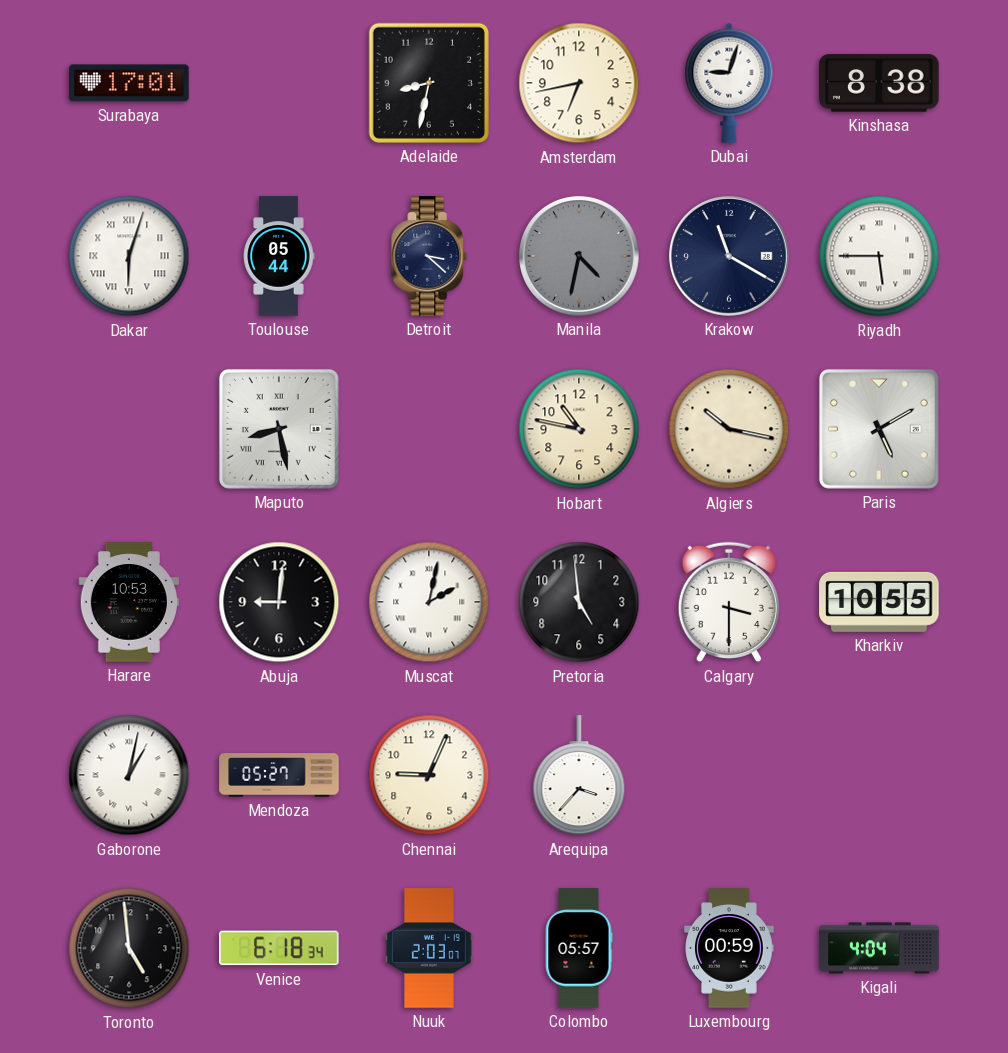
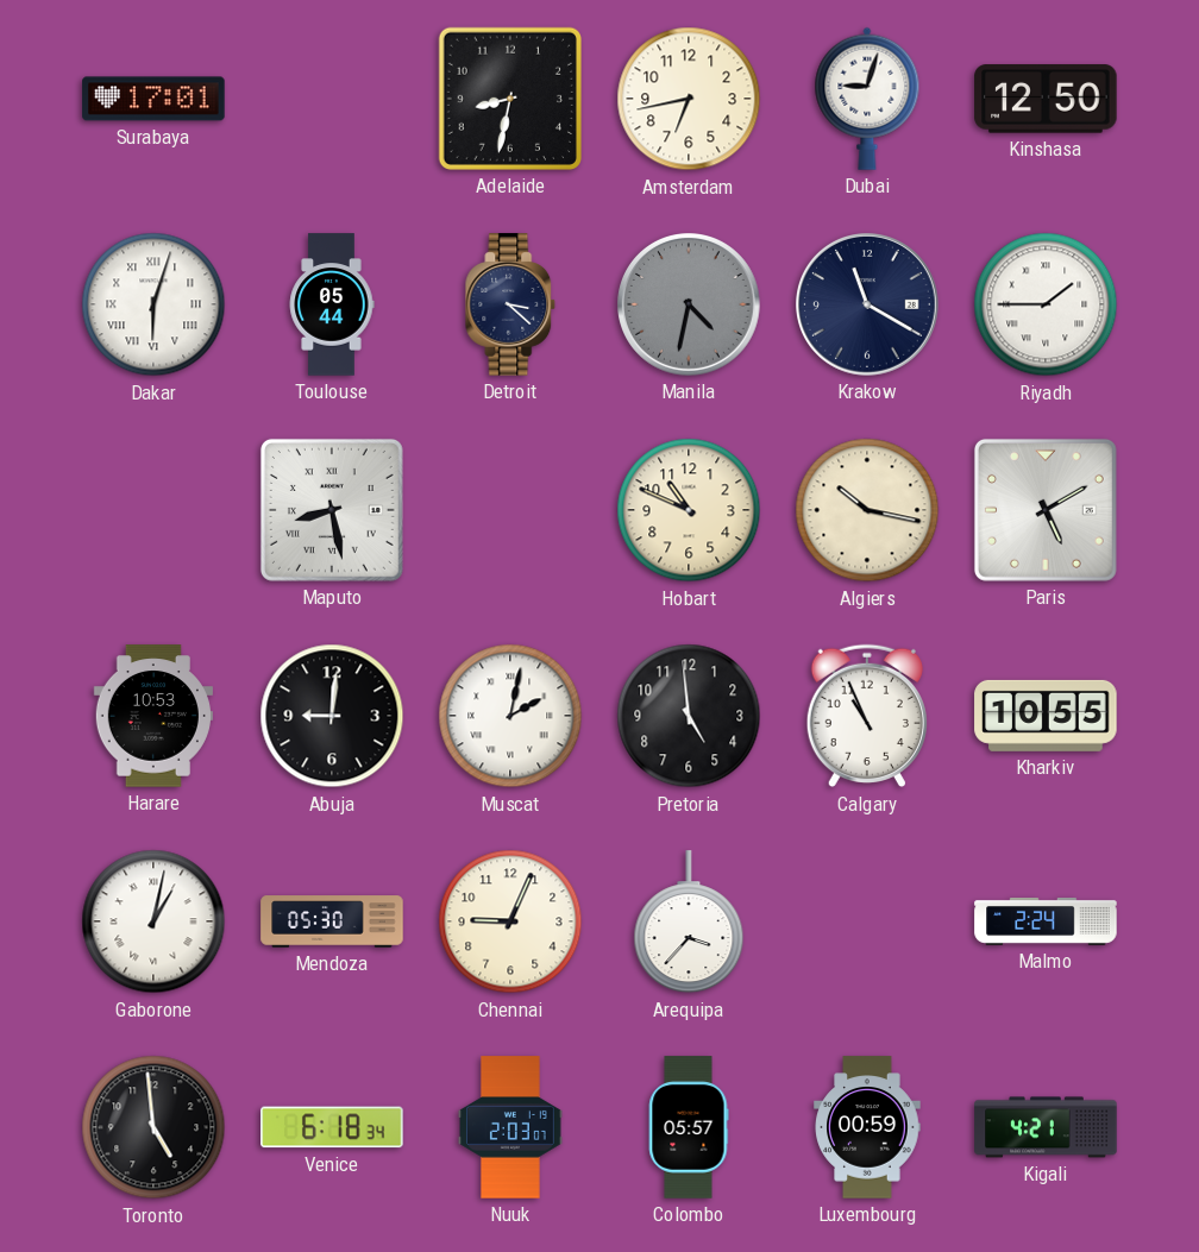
Kinshasa: 8:38 -> 12:50 (1046, 99)
Riyadh: 5:45 -> 1:45 (1046, 304)
Hobart: 10:47 -> 10:49 (689, 510)
Calgary: 3:30 -> 10:56 (867, 716)
Mendoza: 05:27 -> 05:30 (332, 921)
Malmo: none -> 2:24 (1046, 923)
Kigali: 4:04 -> 4:21 (1046, 1127)
